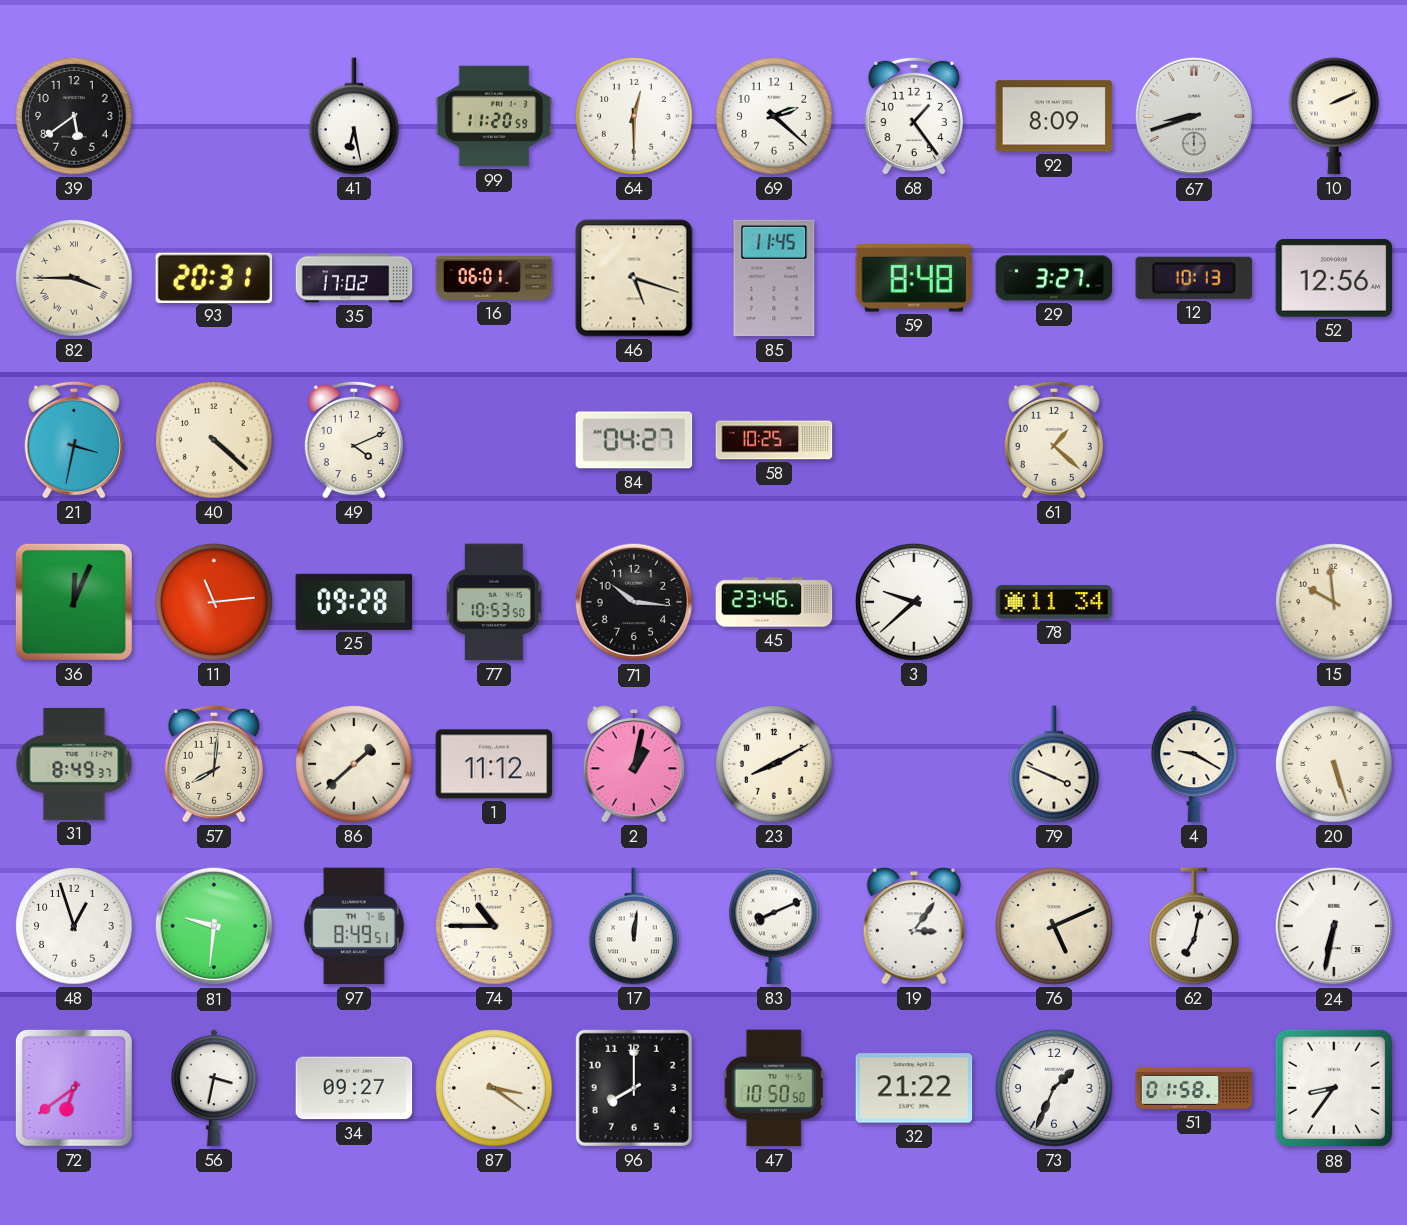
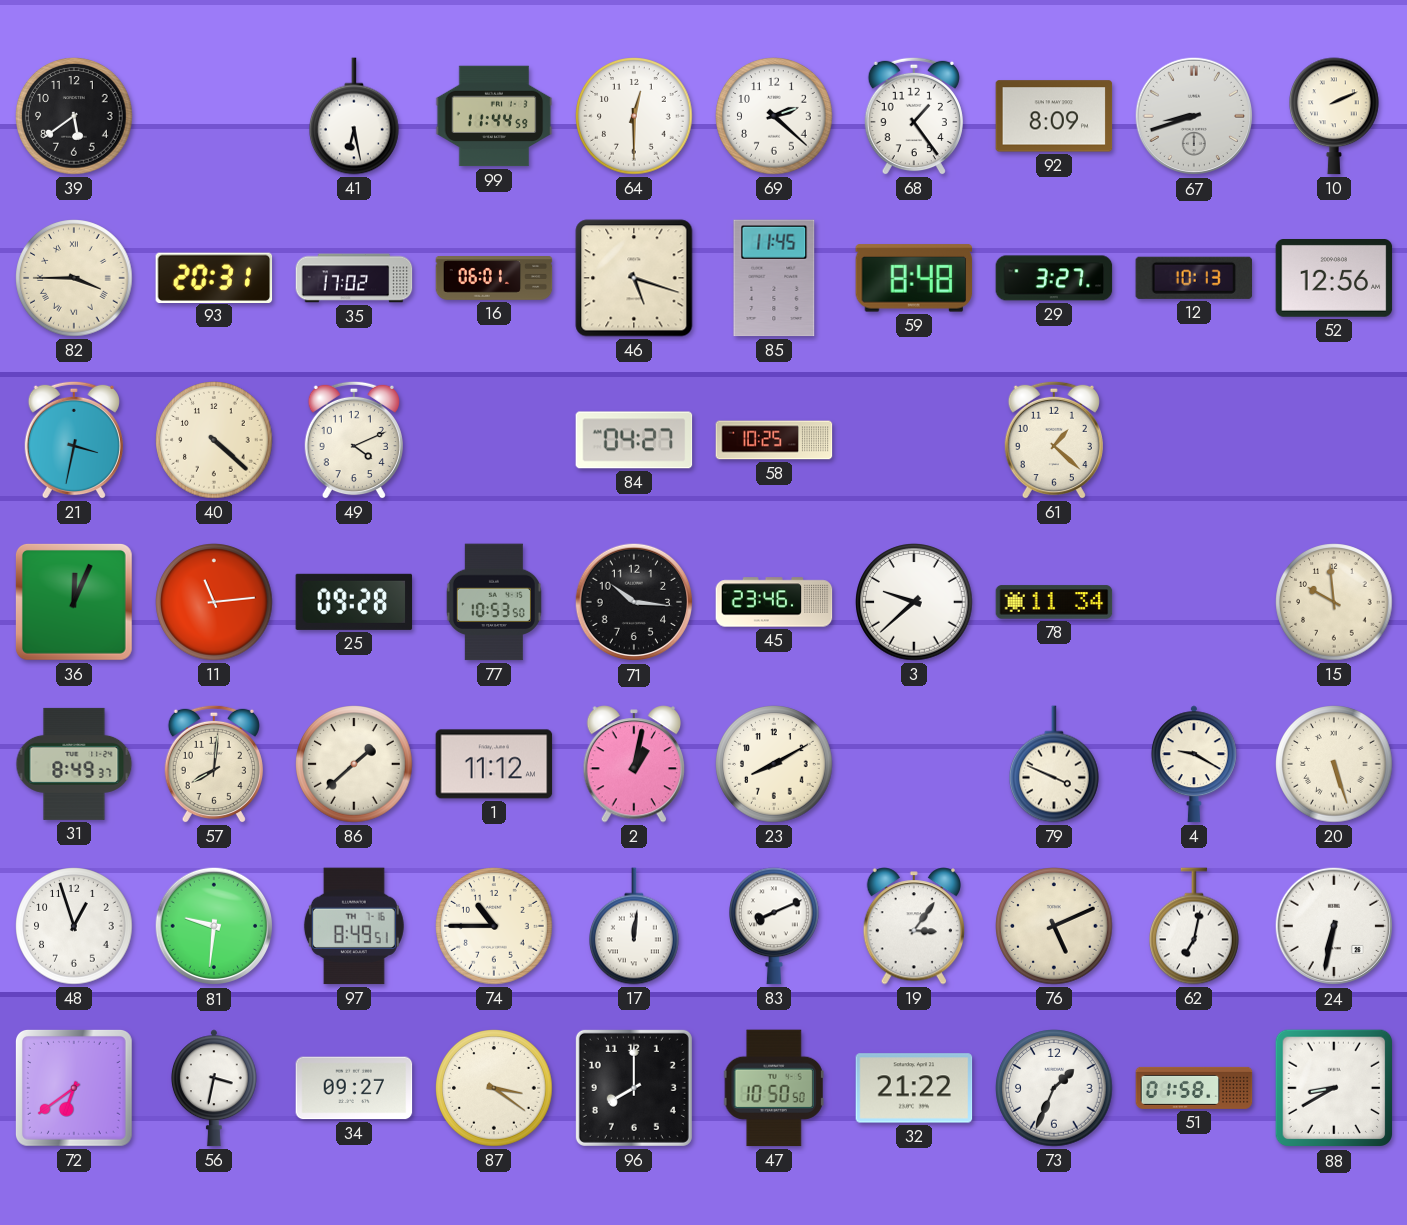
99: 11:20 -> 11:44 (494, 116)
88: 8:36 -> 8:40 (1334, 1088)
